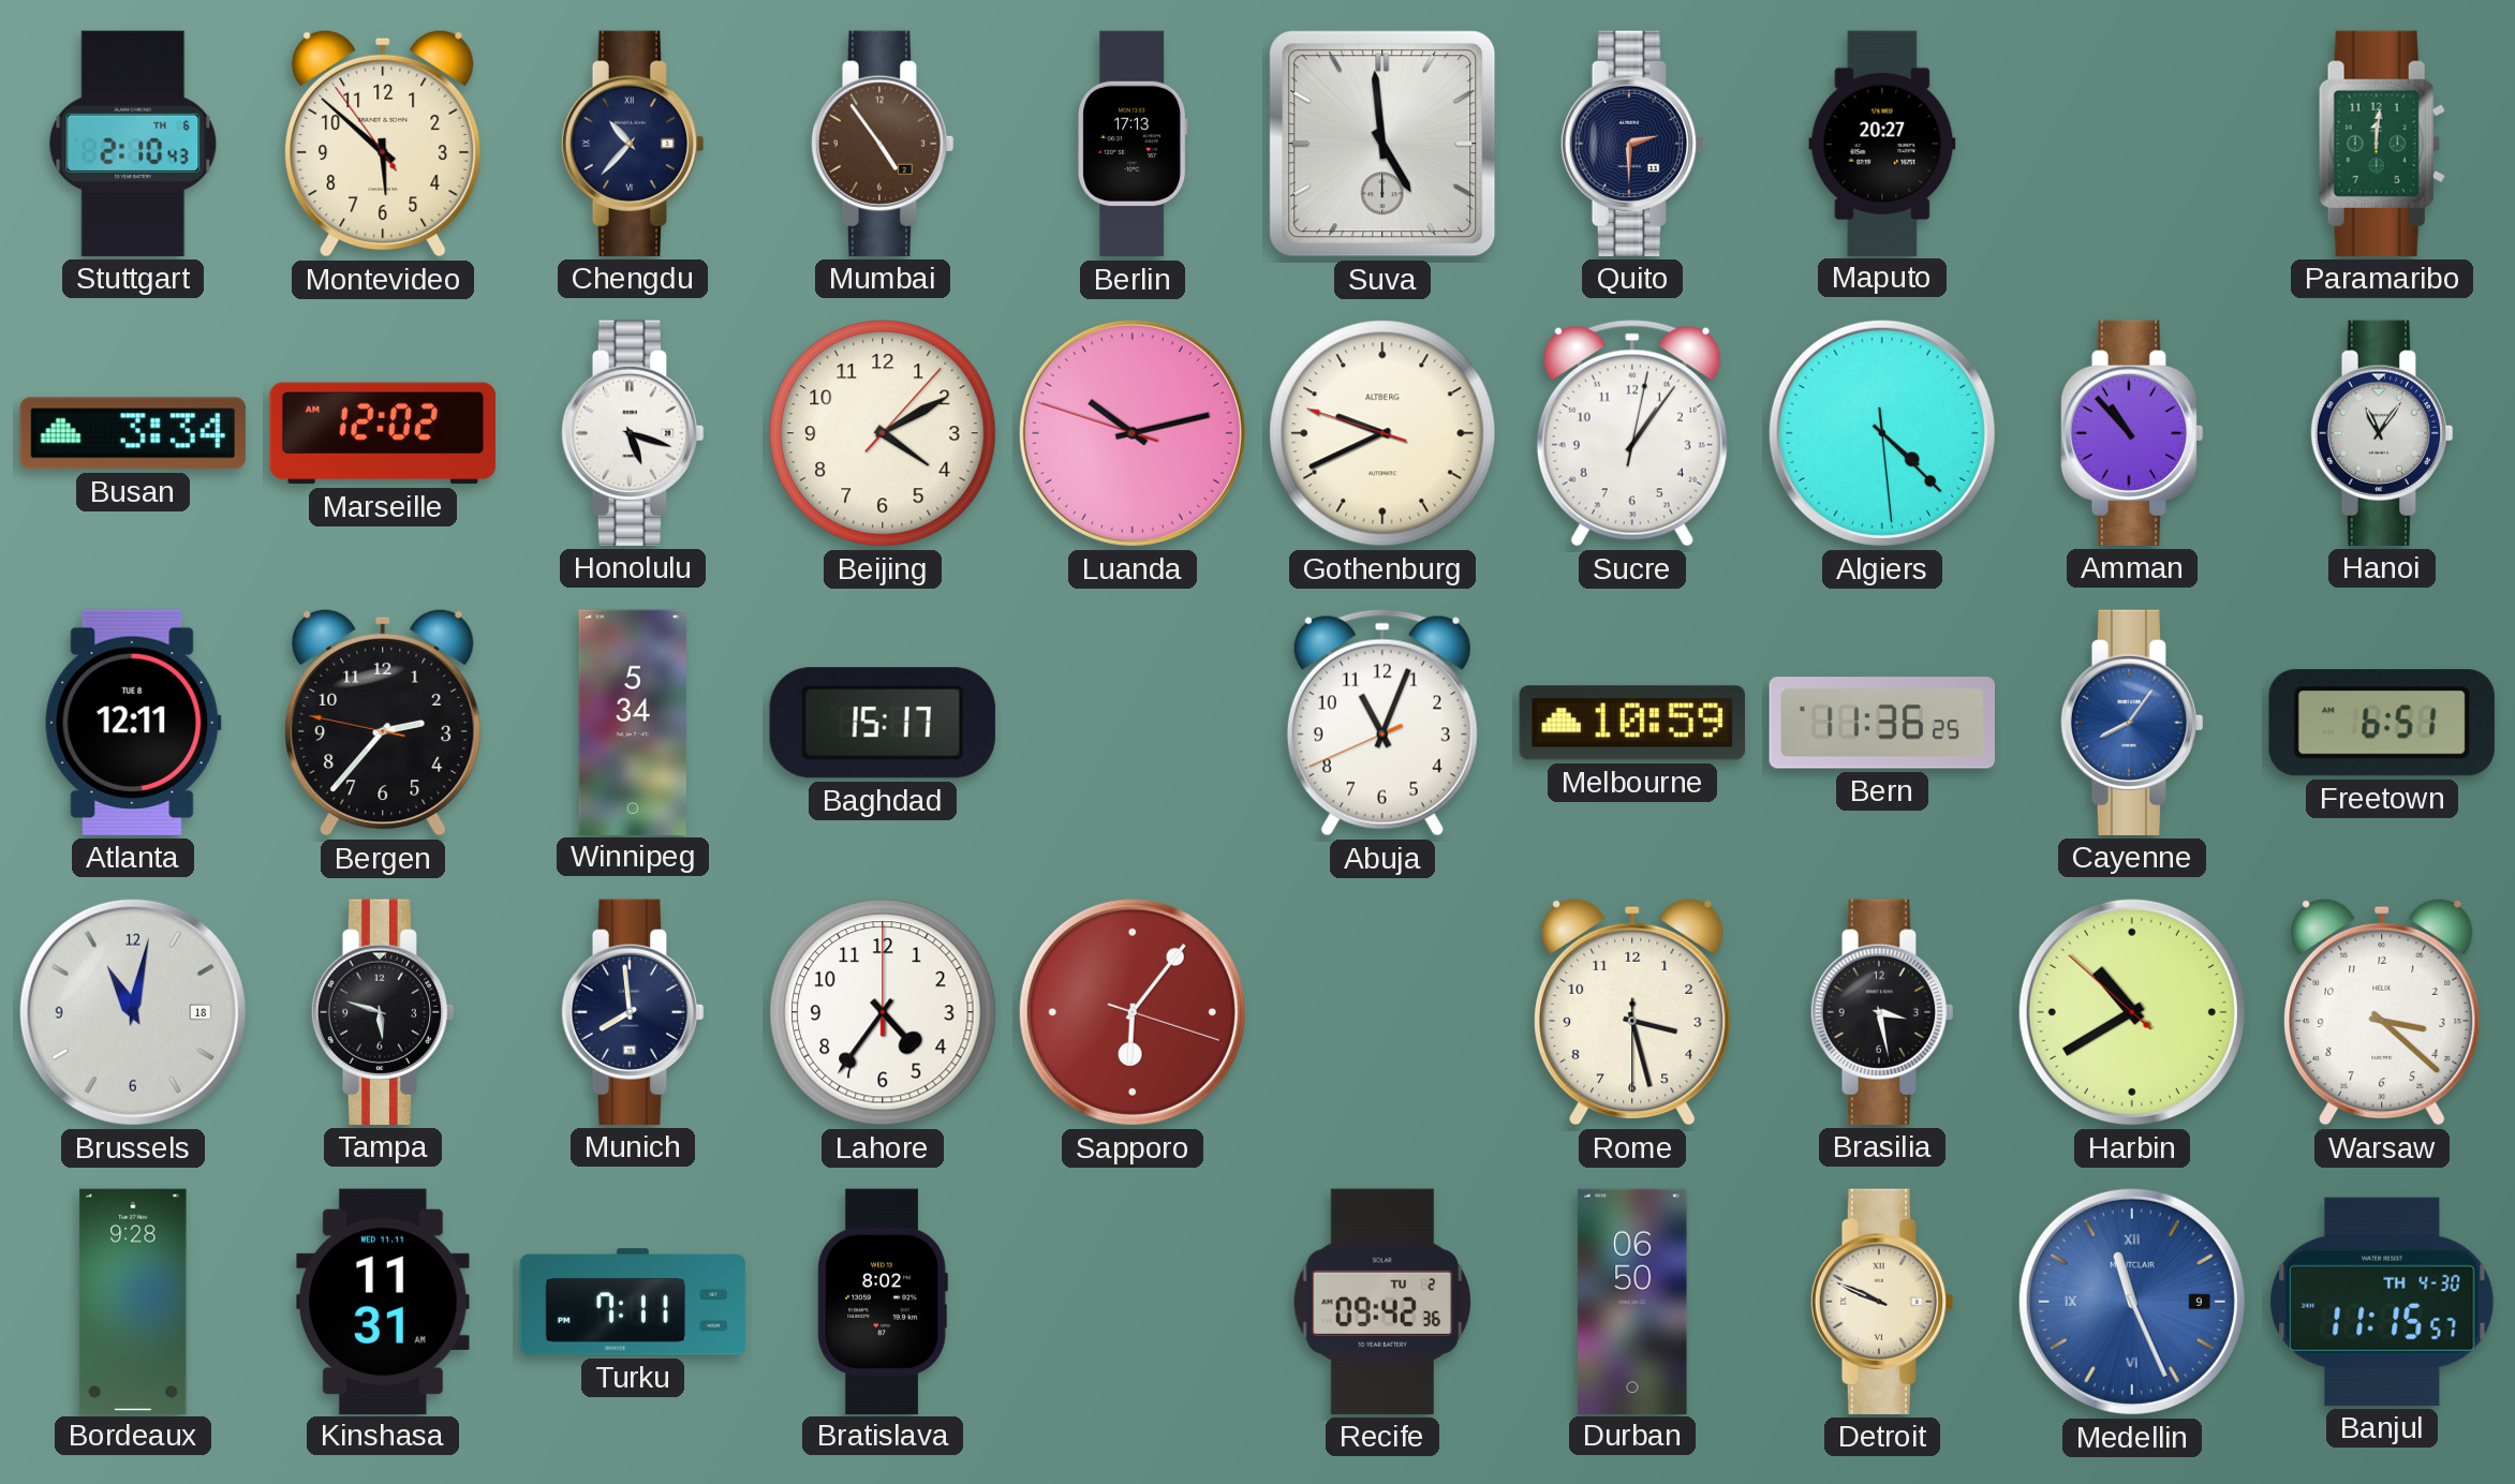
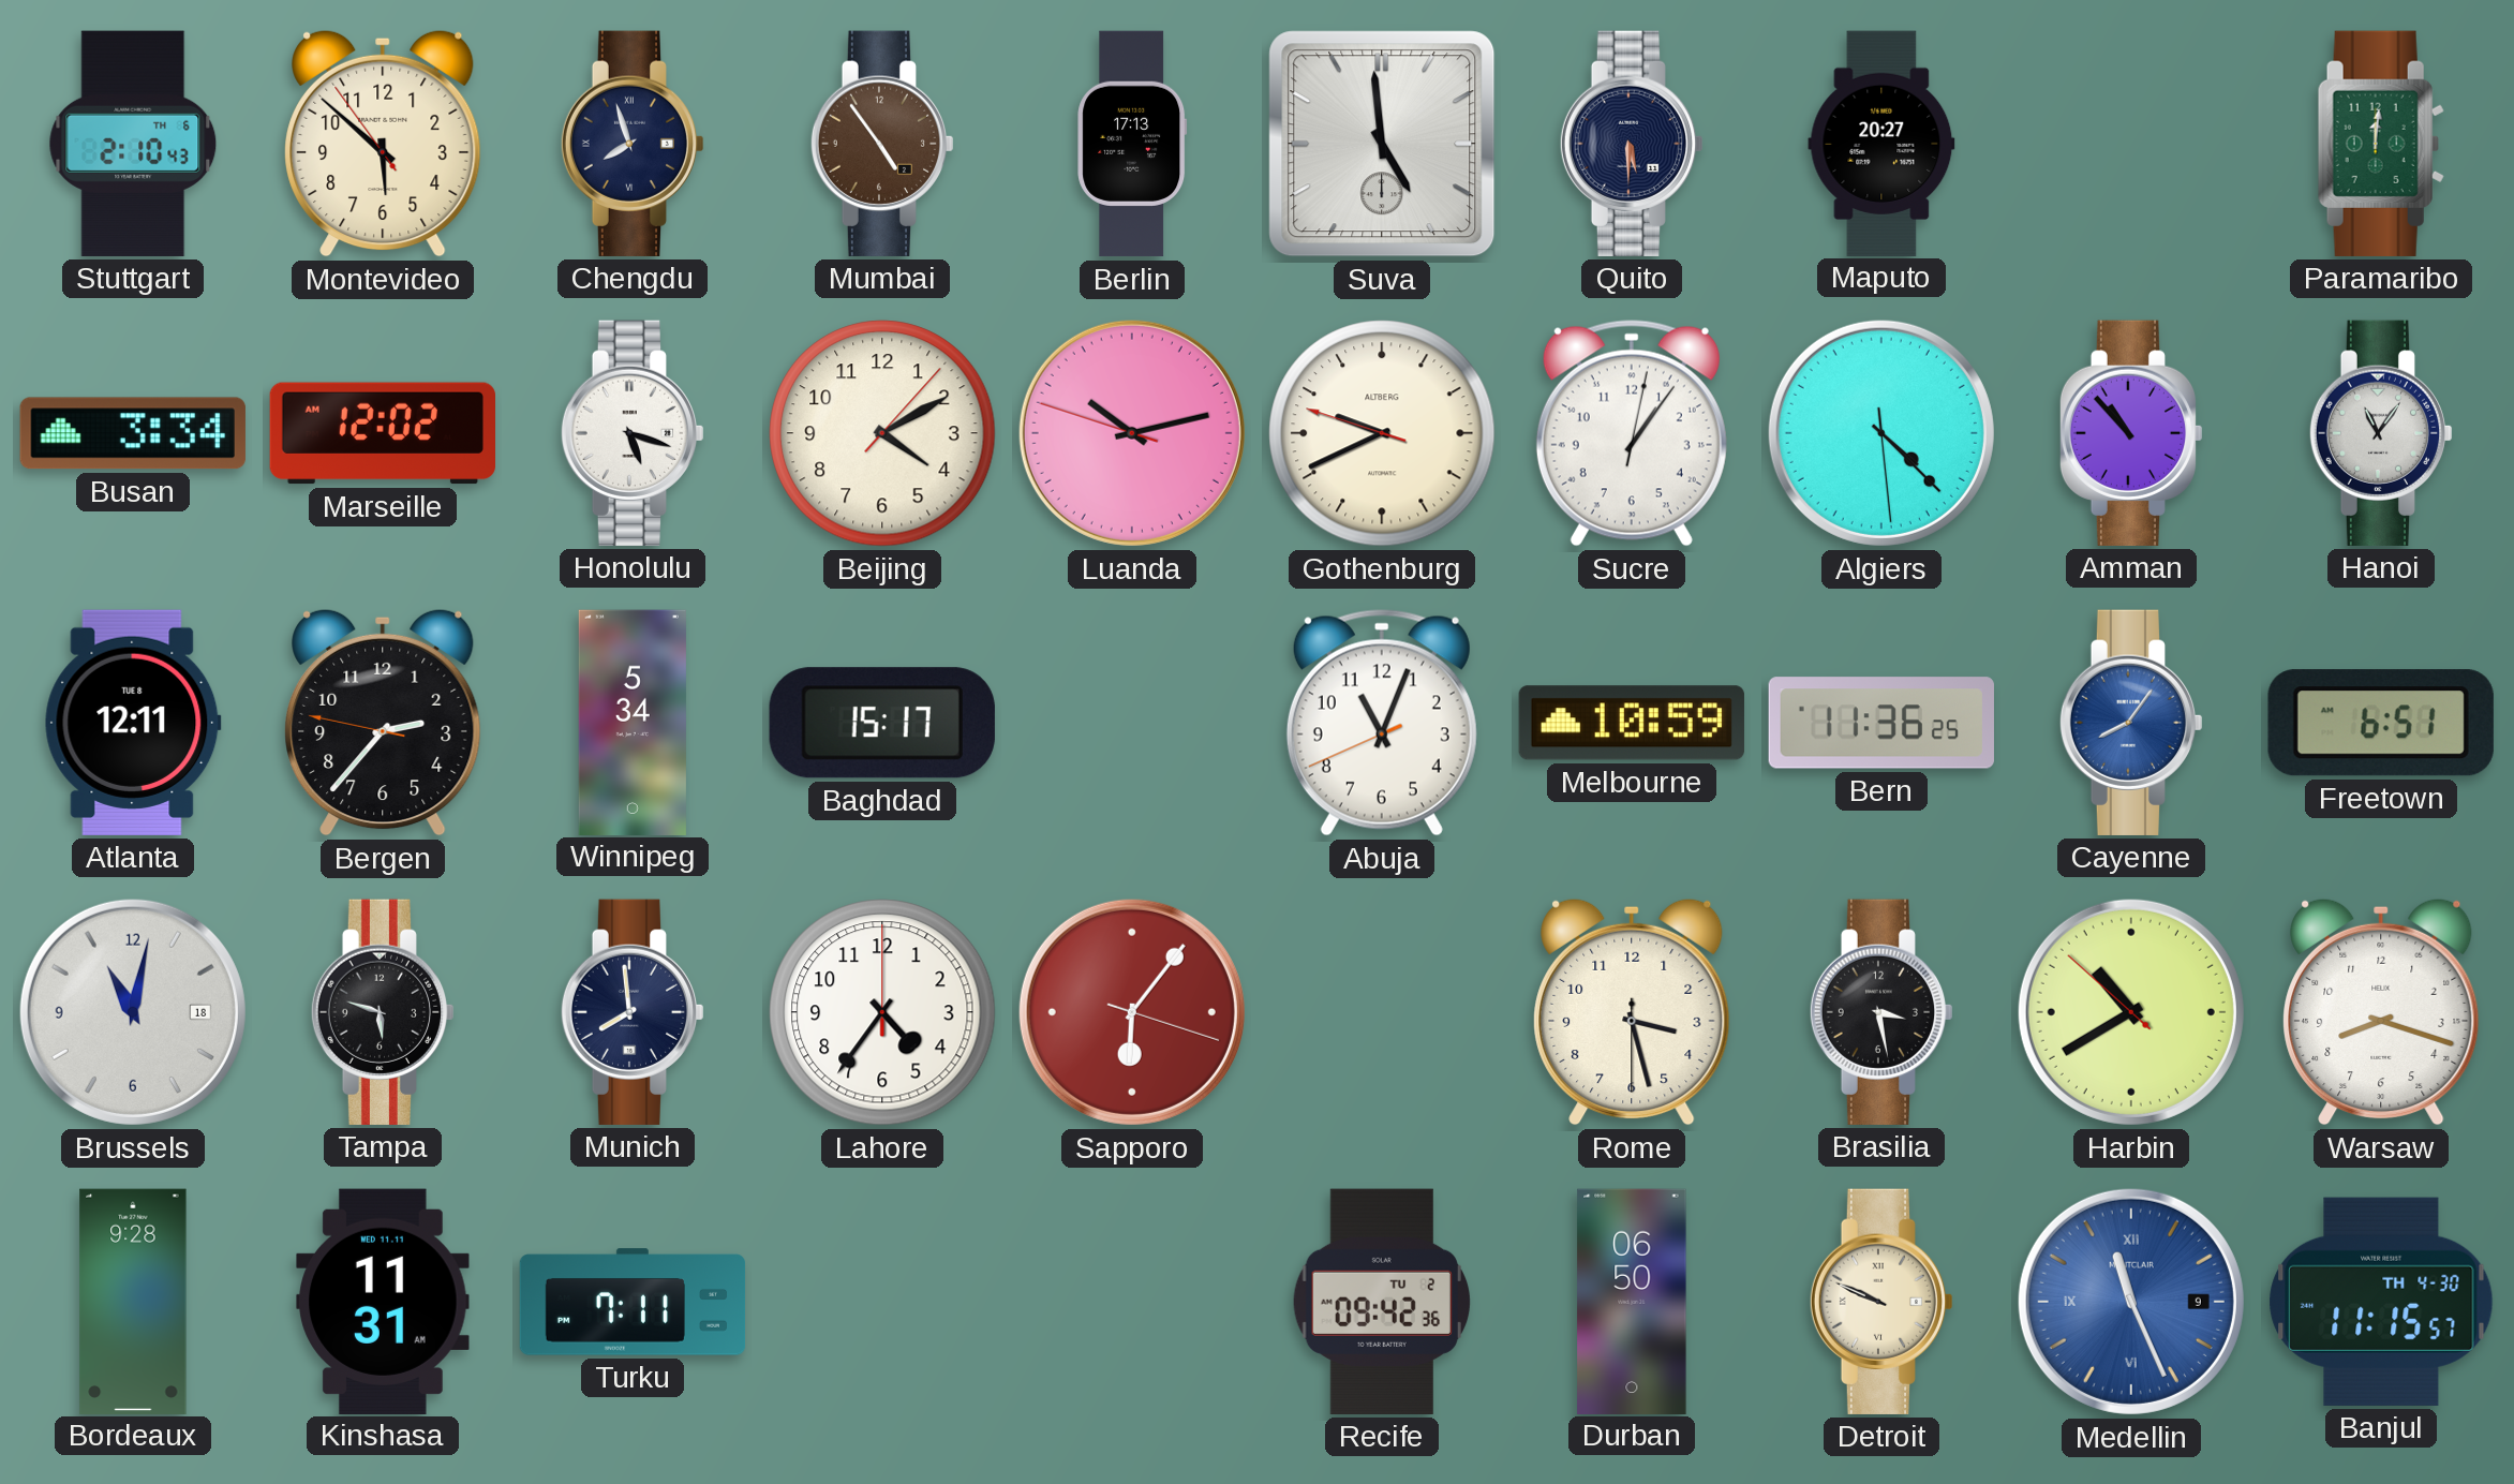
Chengdu: 10:37 -> 7:57 (633, 144)
Quito: 2:30 -> 5:30 (1632, 144)
Warsaw: 3:22 -> 8:18 (2381, 1012)
Bratislava: 8:02 -> none (883, 1301)
